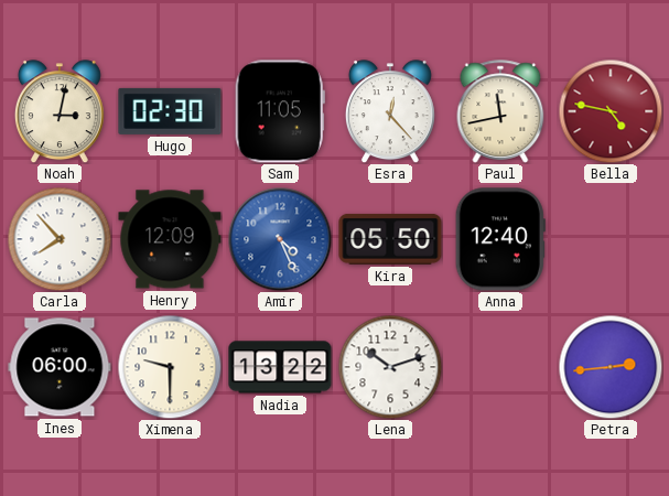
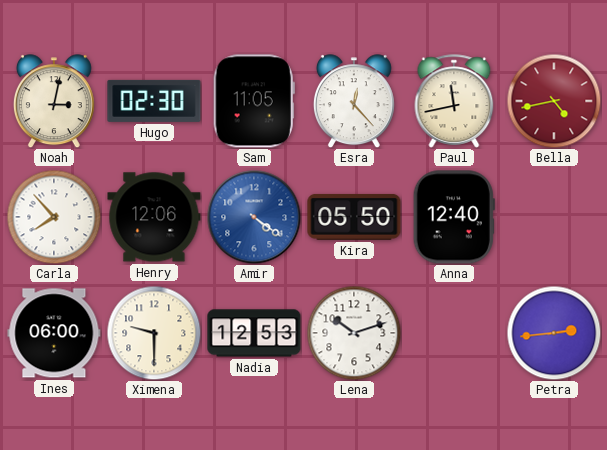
Bella: 4:47 -> 4:43 (554, 101)
Henry: 12:09 -> 12:06 (154, 217)
Amir: 4:26 -> 4:21 (254, 217)
Nadia: 13:22 -> 12:53 (254, 333)
